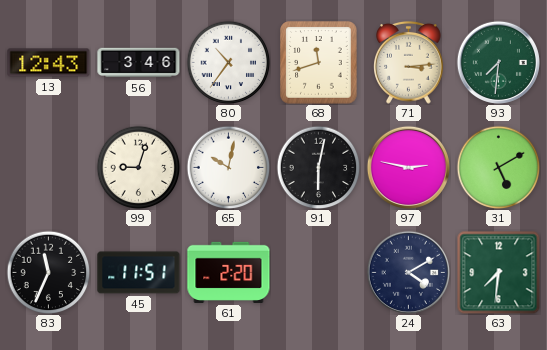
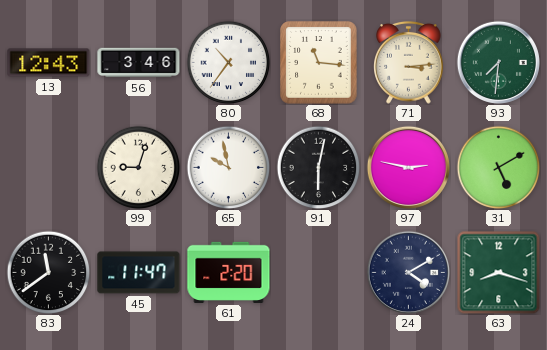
68: 11:42 -> 11:16 (319, 63)
65: 10:02 -> 9:58 (228, 167)
83: 11:34 -> 11:39 (48, 272)
45: 11:51 -> 11:47 (139, 273)
63: 7:31 -> 8:18 (498, 272)
